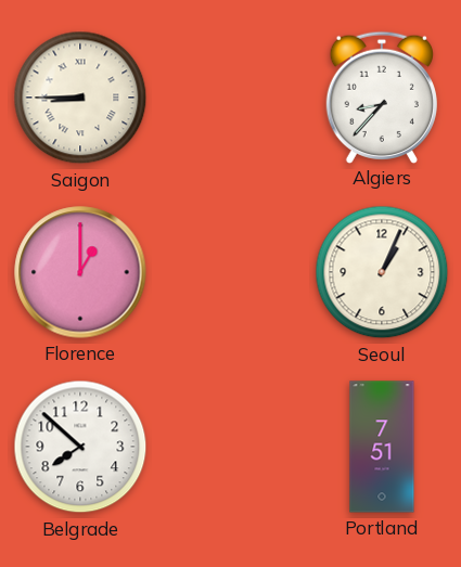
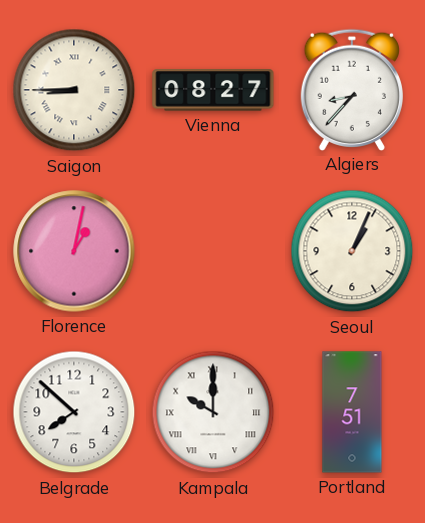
Vienna: none -> 08:27 (213, 90)
Florence: 1:00 -> 1:02 (74, 251)
Kampala: none -> 10:00 (213, 412)
